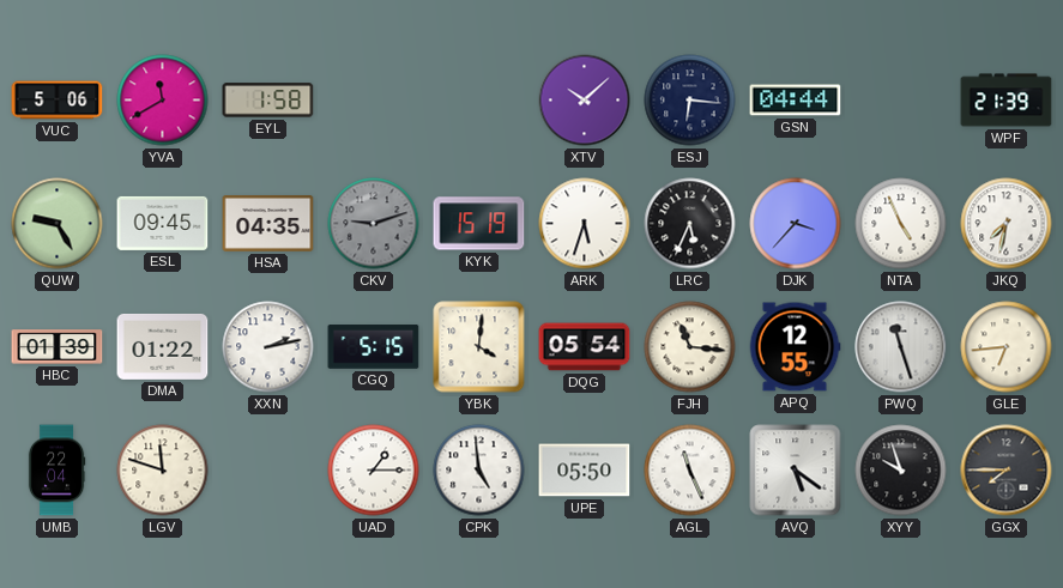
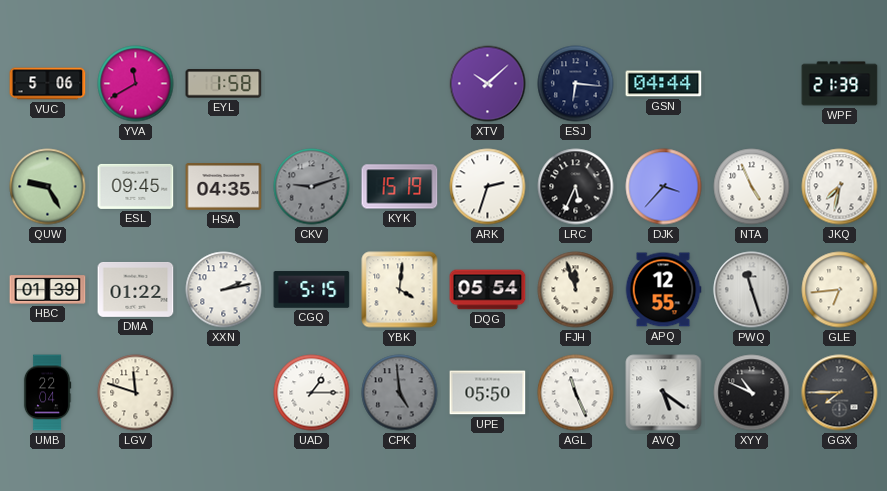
ARK: 5:33 -> 2:33 (488, 187)
FJH: 11:16 -> 11:57 (576, 290)
CPK dial: white -> grey (400, 393)
XYY: 9:57 -> 10:49 (752, 393)
